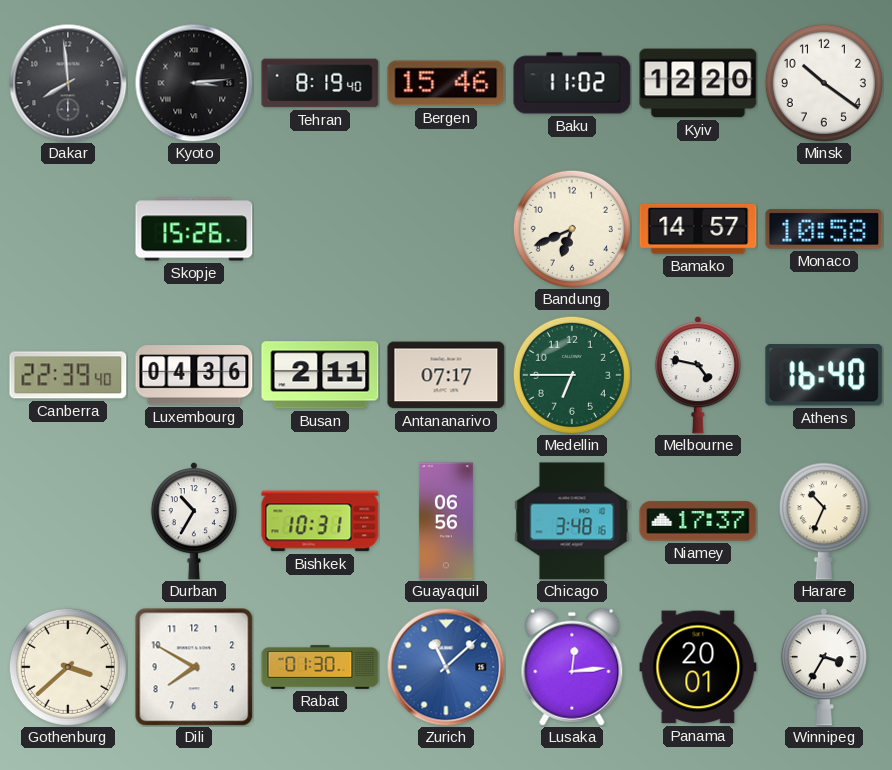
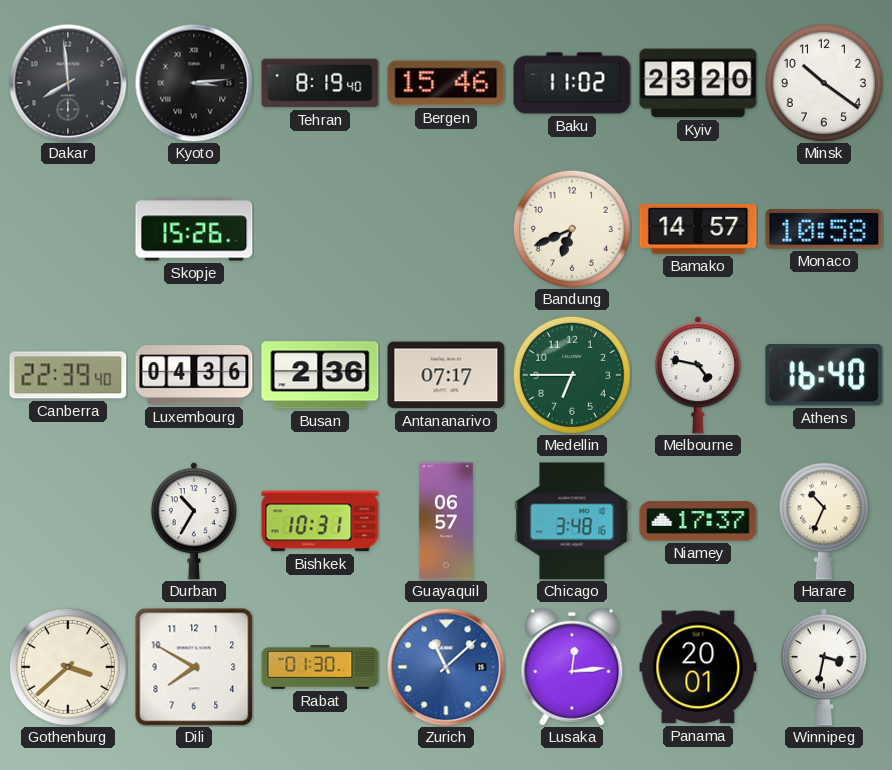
Kyiv: 12:20 -> 23:20 (698, 83)
Busan: 2:11 -> 2:36 (320, 375)
Guayaquil: 06:56 -> 06:57 (446, 521)
Winnipeg: 3:35 -> 3:32 (824, 667)
